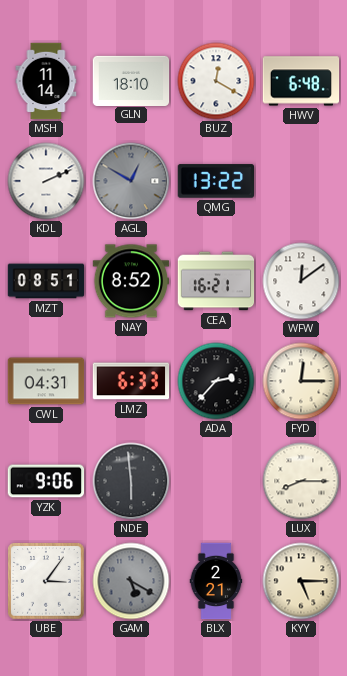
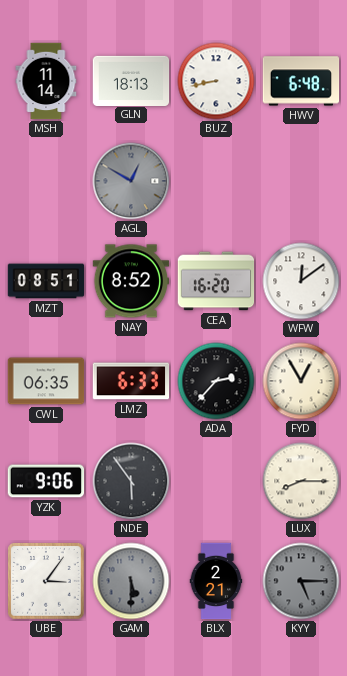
GLN: 18:10 -> 18:13 (131, 80)
BUZ: 12:20 -> 8:43 (216, 81)
KDL: 2:11 -> none (46, 181)
QMG: 13:22 -> none (216, 181)
CEA: 16:21 -> 16:20 (216, 281)
CWL: 04:31 -> 06:35 (46, 381)
FYD: 12:15 -> 12:55 (301, 381)
NDE: 5:59 -> 5:54 (131, 481)
GAM: 5:20 -> 5:30 (131, 581)
KYY dial: cream -> grey (301, 581)
